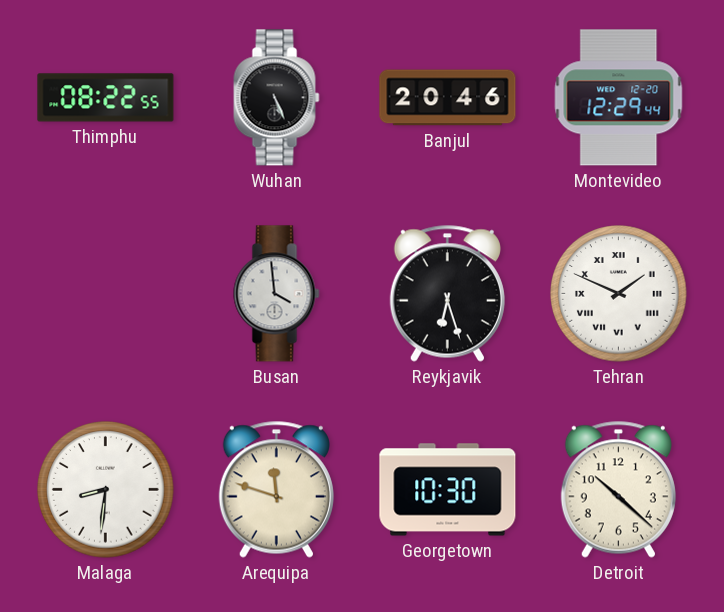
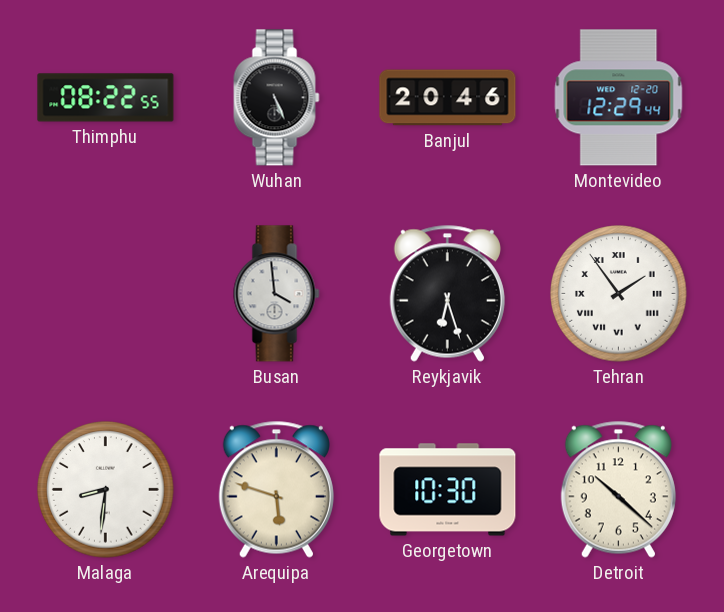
Tehran: 1:49 -> 1:54 (619, 294)
Arequipa: 11:48 -> 5:48 (276, 489)
